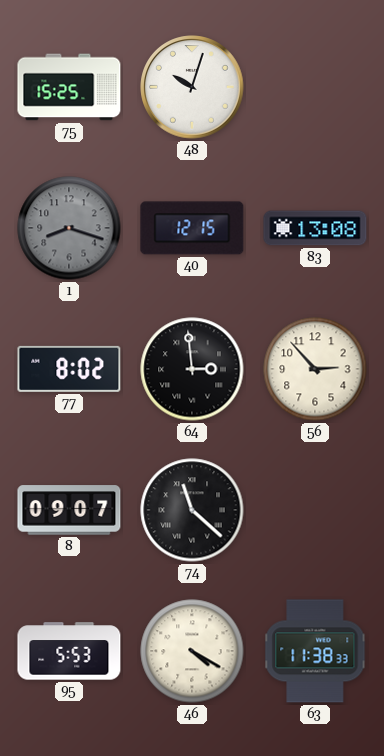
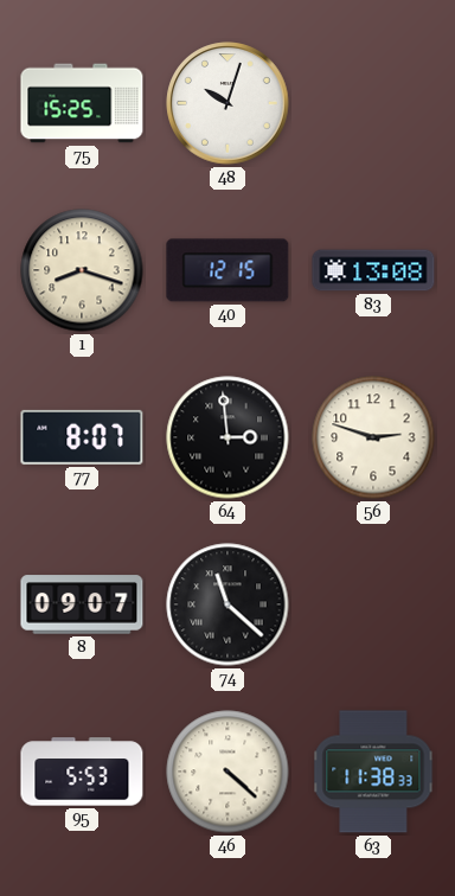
1 dial: grey -> cream (82, 270)
77: 8:02 -> 8:07 (82, 437)
56: 2:53 -> 2:48 (373, 437)
46: 4:20 -> 4:22 (227, 772)
